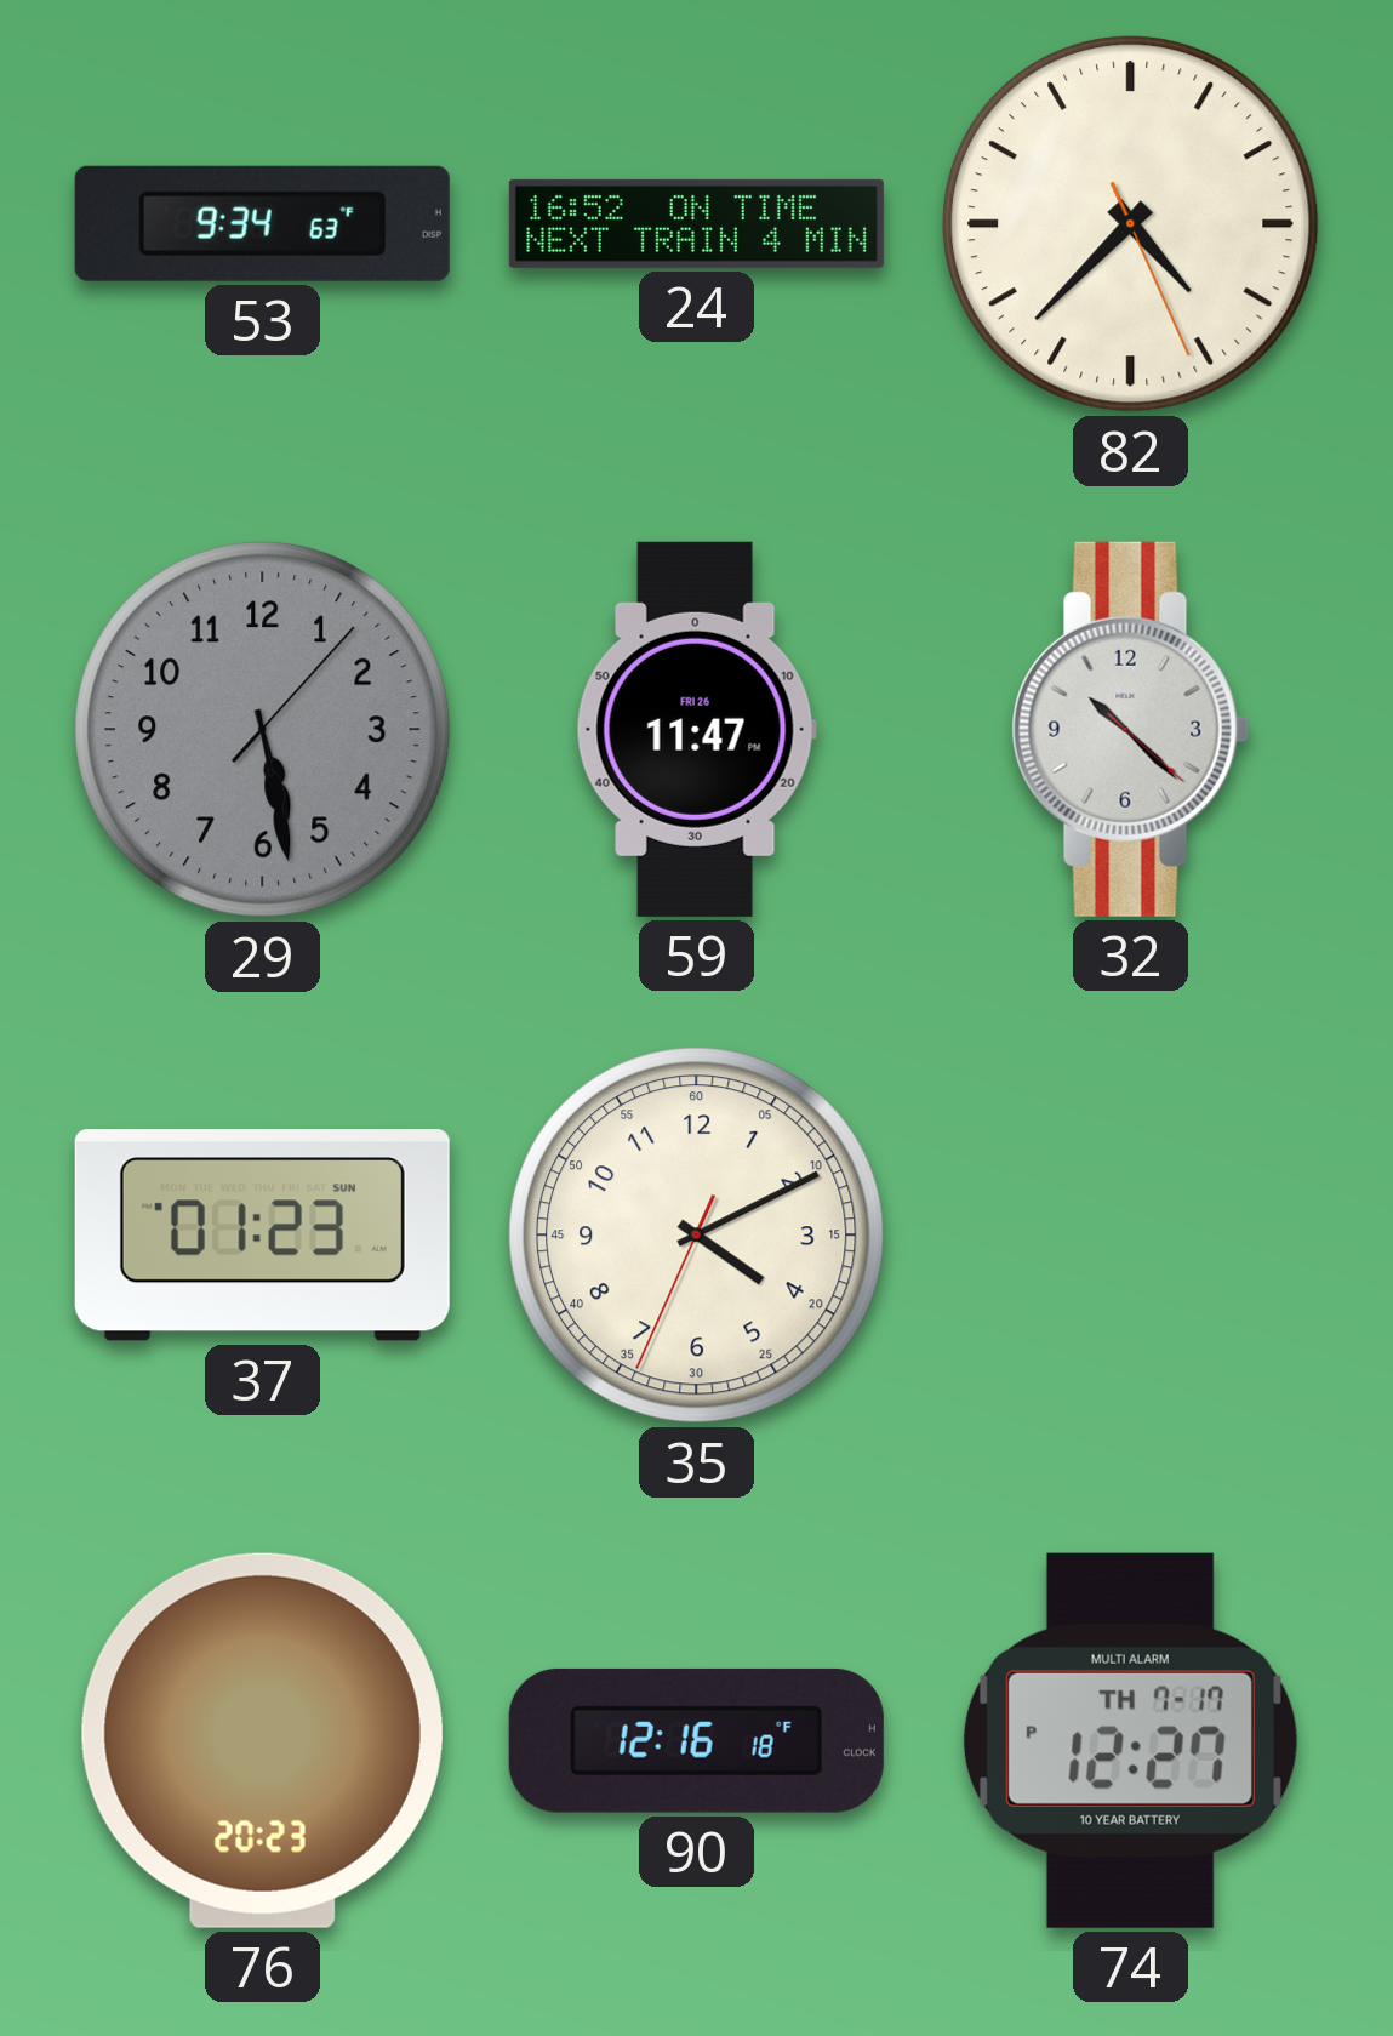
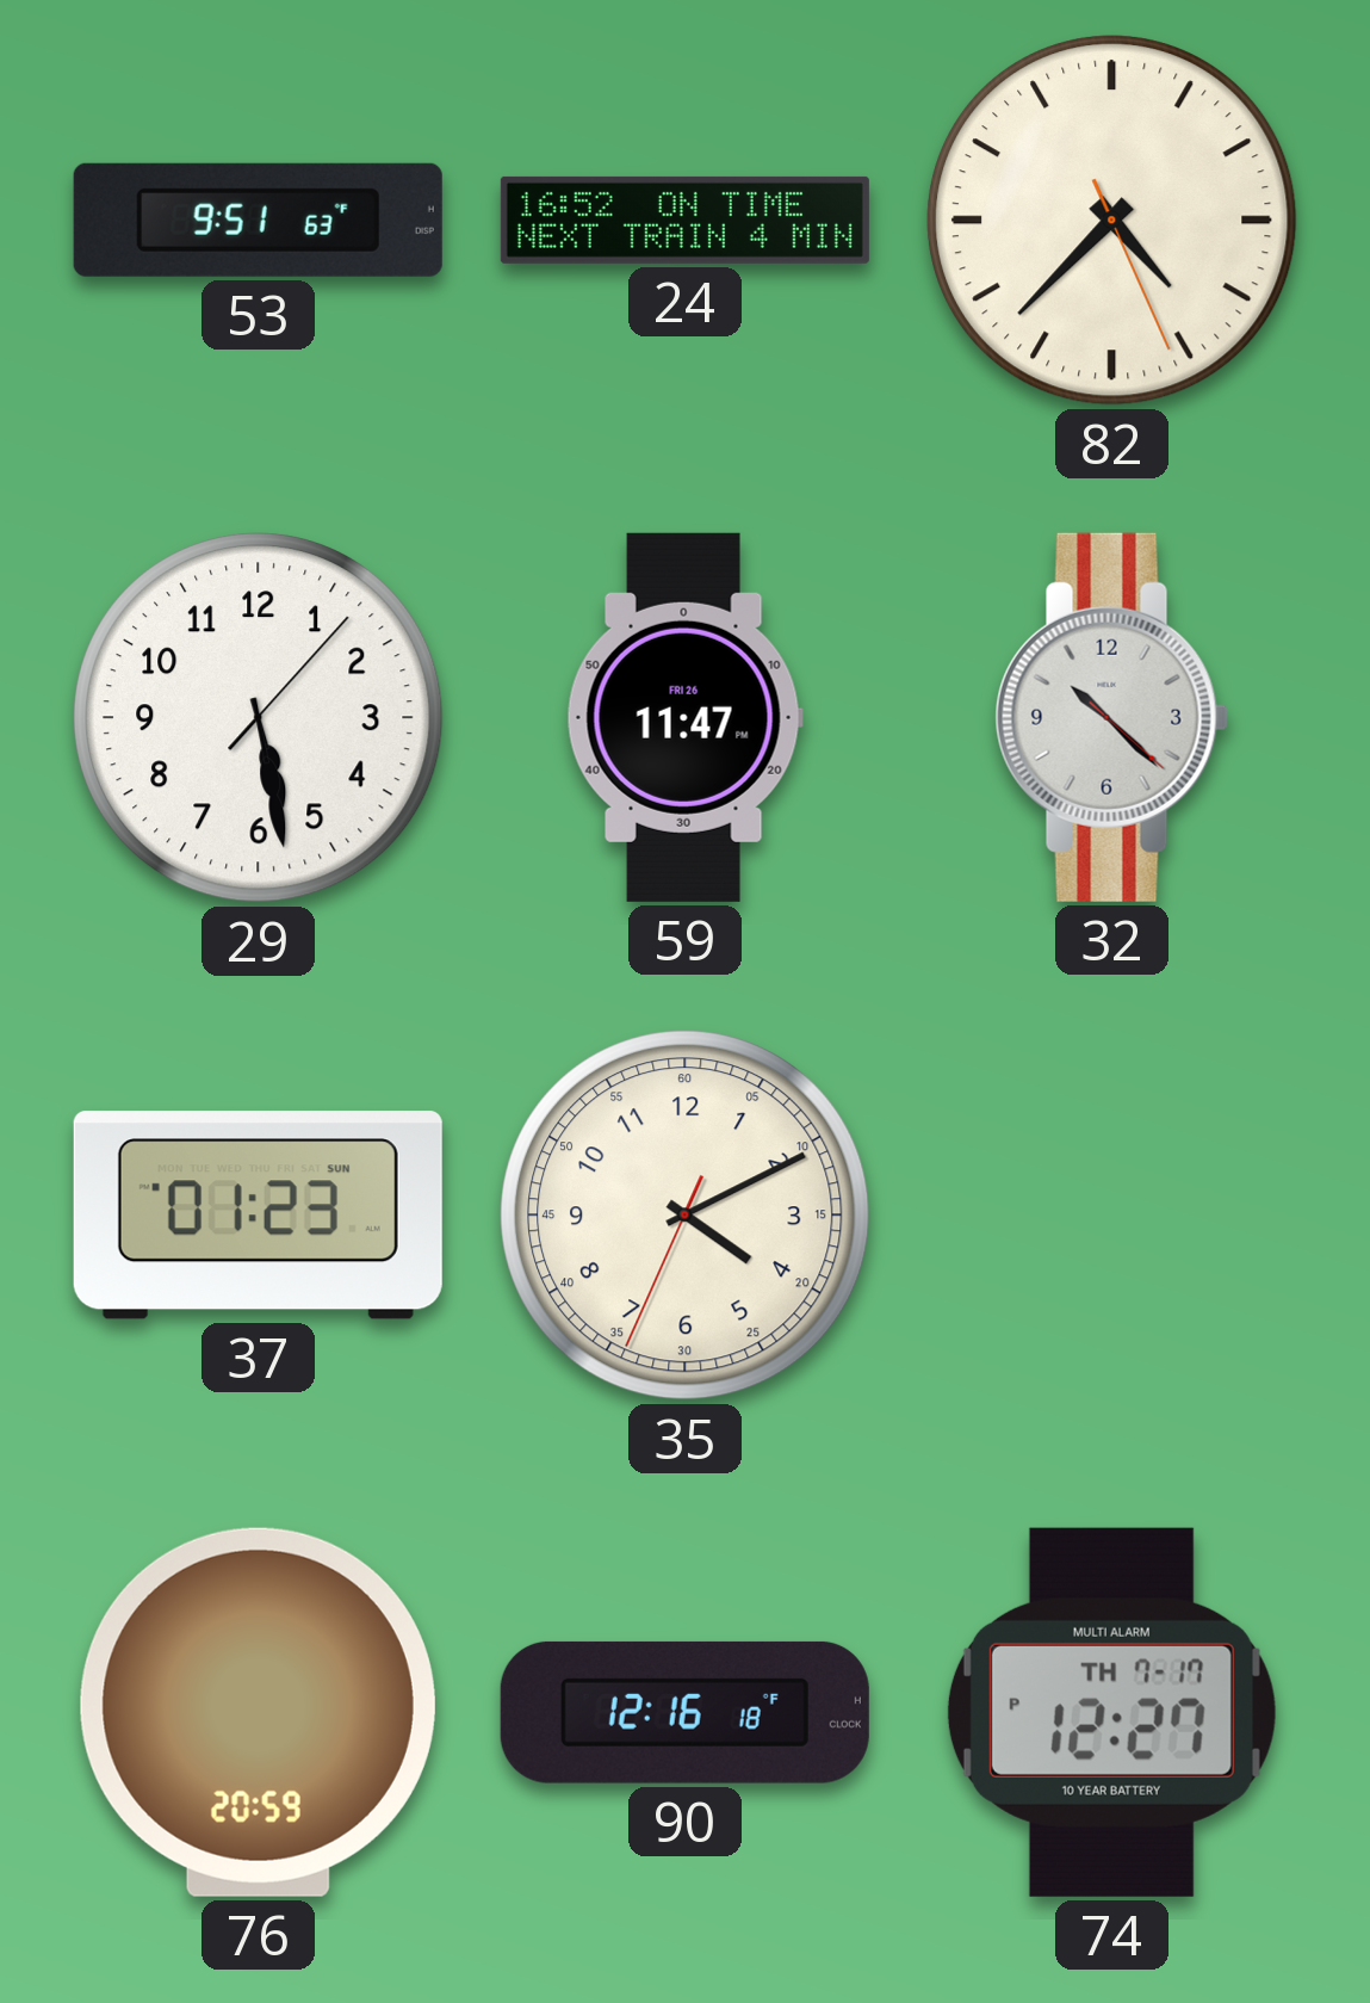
53: 9:34 -> 9:51 (258, 220)
29 dial: grey -> white (259, 718)
76: 20:23 -> 20:59 (258, 1712)
